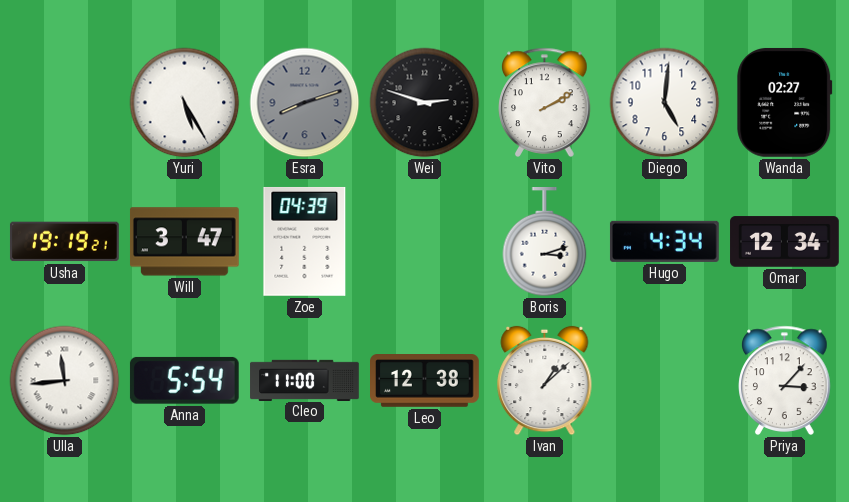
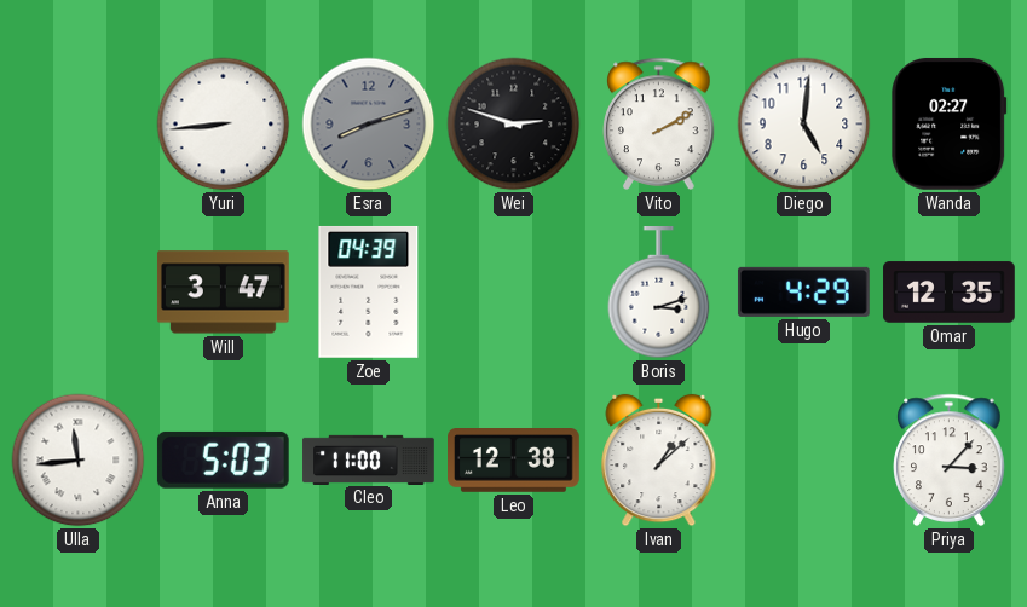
Yuri: 5:25 -> 8:44 (224, 125)
Usha: 19:19 -> none (64, 242)
Hugo: 4:34 -> 4:29 (804, 291)
Omar: 12:34 -> 12:35 (950, 293)
Anna: 5:54 -> 5:03 (223, 459)
